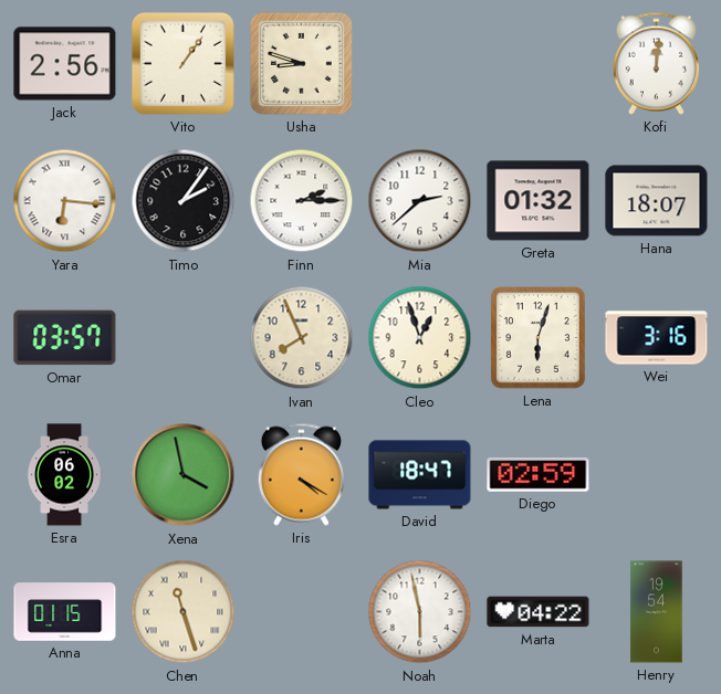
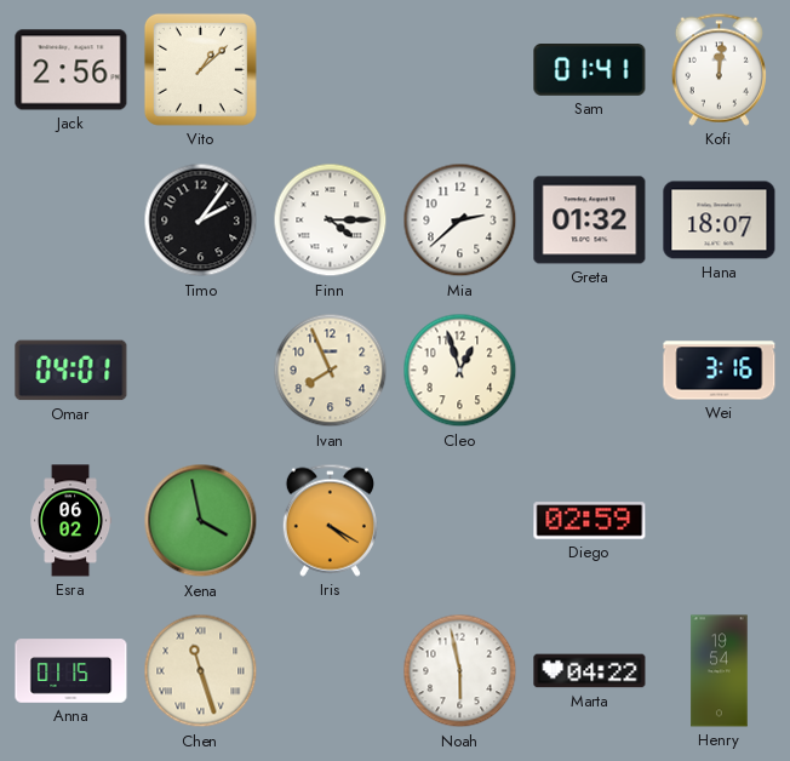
Vito: 1:06 -> 1:08 (200, 69)
Usha: 8:48 -> none (301, 63)
Sam: none -> 01:41 (590, 70)
Yara: 6:16 -> none (65, 201)
Finn: 2:15 -> 4:15 (331, 221)
Omar: 03:57 -> 04:01 (71, 371)
Lena: 6:03 -> none (539, 338)
David: 18:47 -> none (420, 475)
